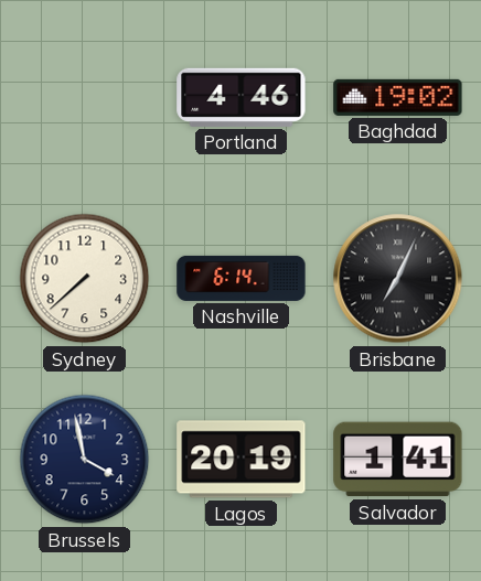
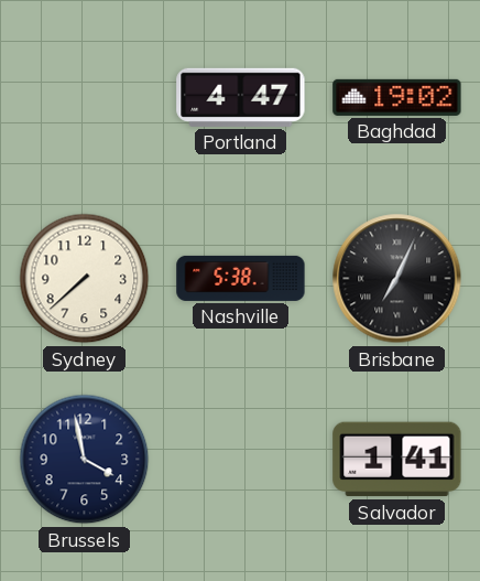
Portland: 4:46 -> 4:47 (241, 97)
Nashville: 6:14 -> 5:38 (241, 278)
Lagos: 20:19 -> none (242, 460)
